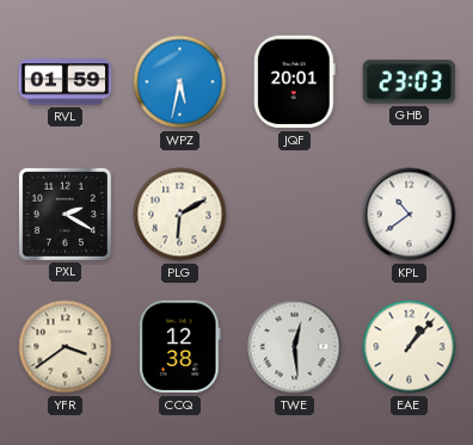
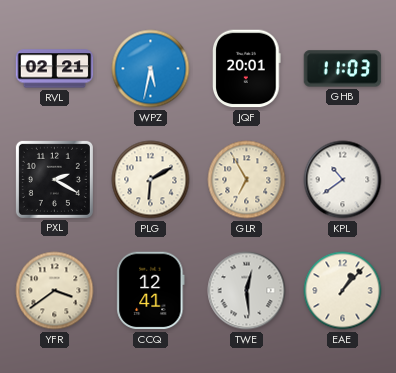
RVL: 01:59 -> 02:21 (55, 69)
GHB: 23:03 -> 11:03 (343, 69)
GLR: none -> 6:55 (247, 180)
CCQ: 12:38 -> 12:41 (151, 291)
